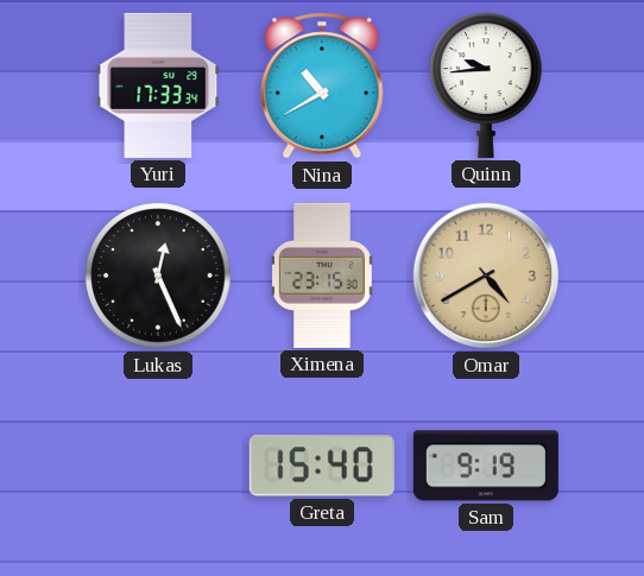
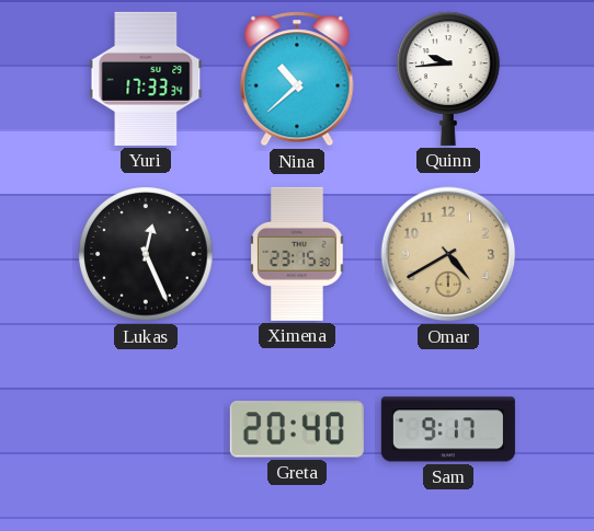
Nina: 10:40 -> 10:38 (297, 79)
Greta: 15:40 -> 20:40 (297, 429)
Sam: 9:19 -> 9:17 (448, 429)
